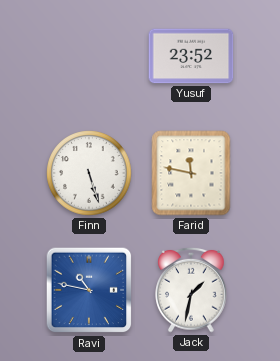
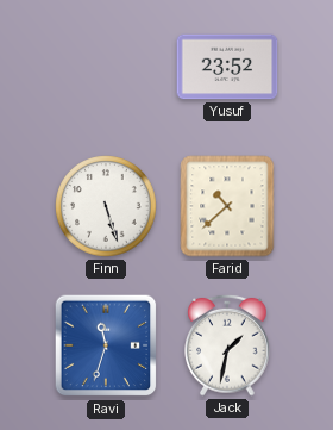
Farid: 11:47 -> 10:38 (227, 206)
Ravi: 10:47 -> 11:33 (106, 345)
